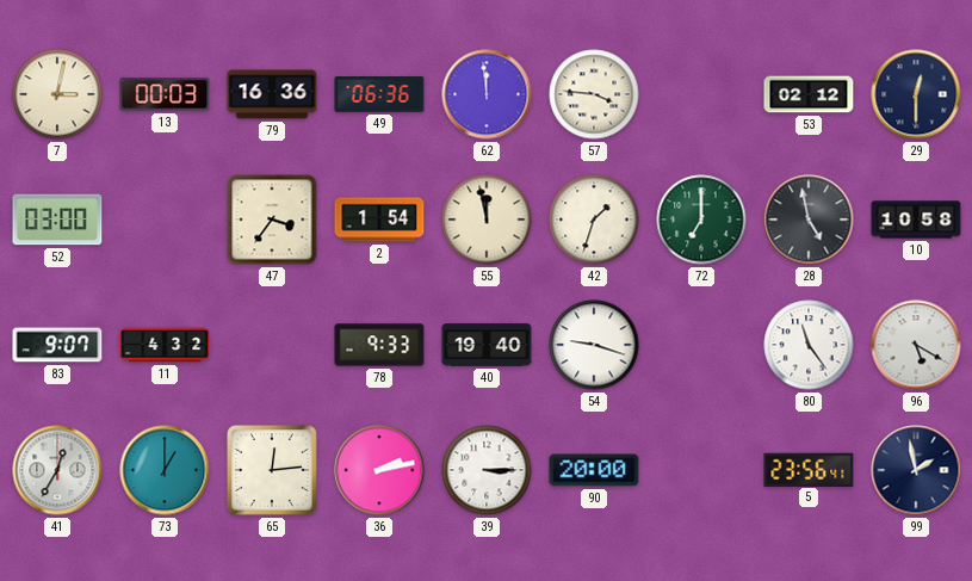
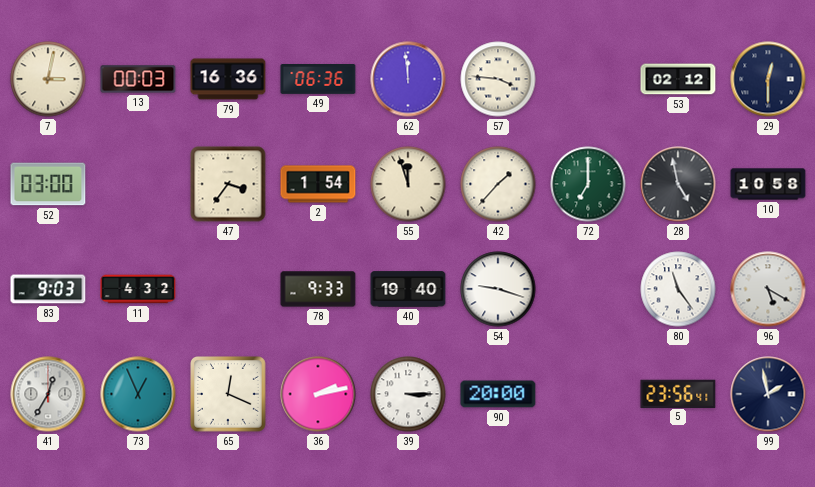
55: 11:58 -> 11:57 (408, 184)
42: 1:33 -> 1:37 (498, 184)
83: 9:07 -> 9:03 (48, 289)
73: 1:00 -> 12:56 (138, 394)
65: 12:14 -> 12:19 (229, 395)
